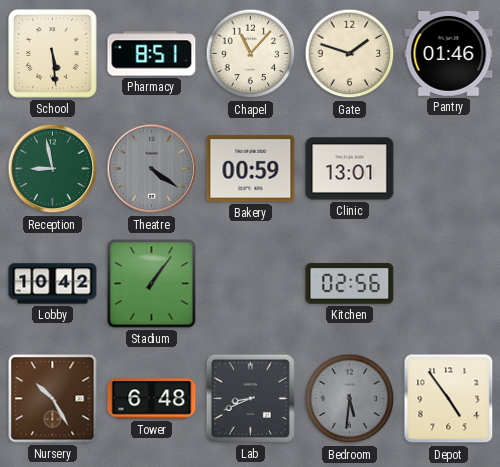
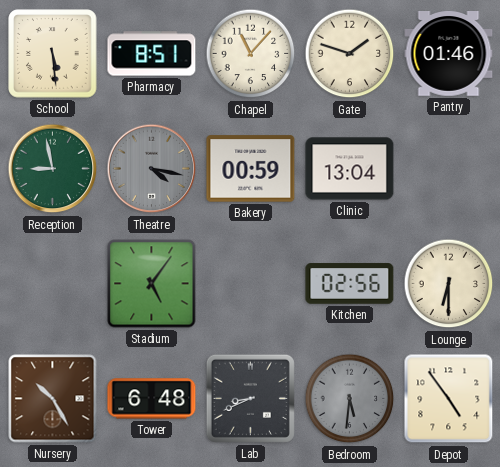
Theatre: 4:21 -> 4:17 (152, 169)
Clinic: 13:01 -> 13:04 (350, 169)
Lobby: 10:42 -> none (53, 284)
Stadium: 1:06 -> 5:06 (152, 284)
Lounge: none -> 6:30 (449, 284)
